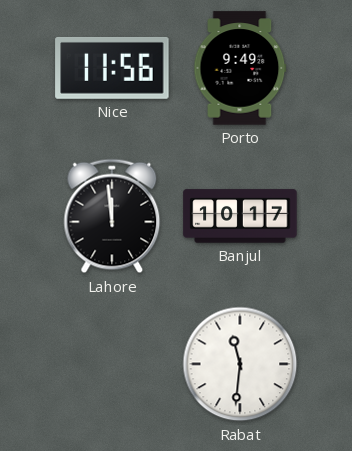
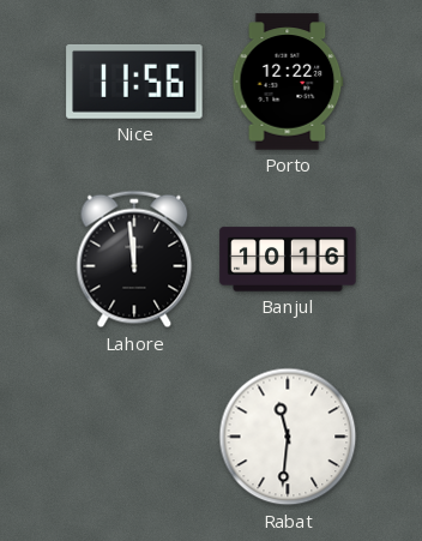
Porto: 9:49 -> 12:22 (288, 82)
Banjul: 10:17 -> 10:16 (288, 259)
